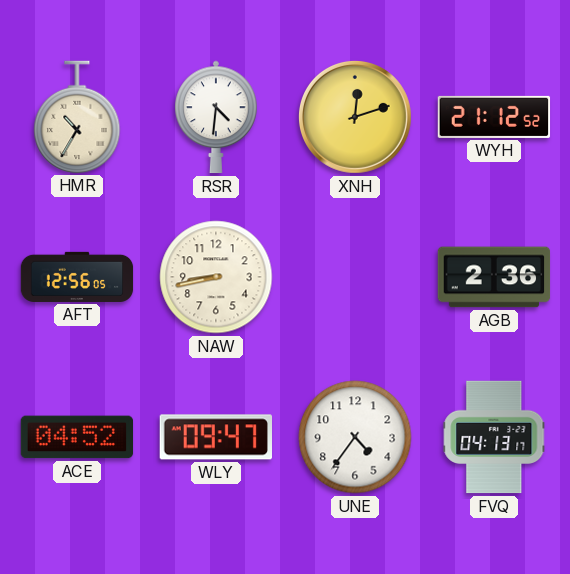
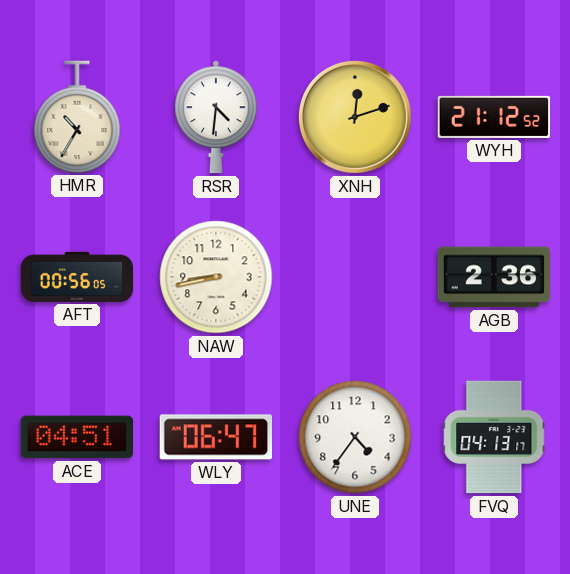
AFT: 12:56 -> 00:56 (77, 277)
ACE: 04:52 -> 04:51 (77, 437)
WLY: 09:47 -> 06:47 (215, 437)
